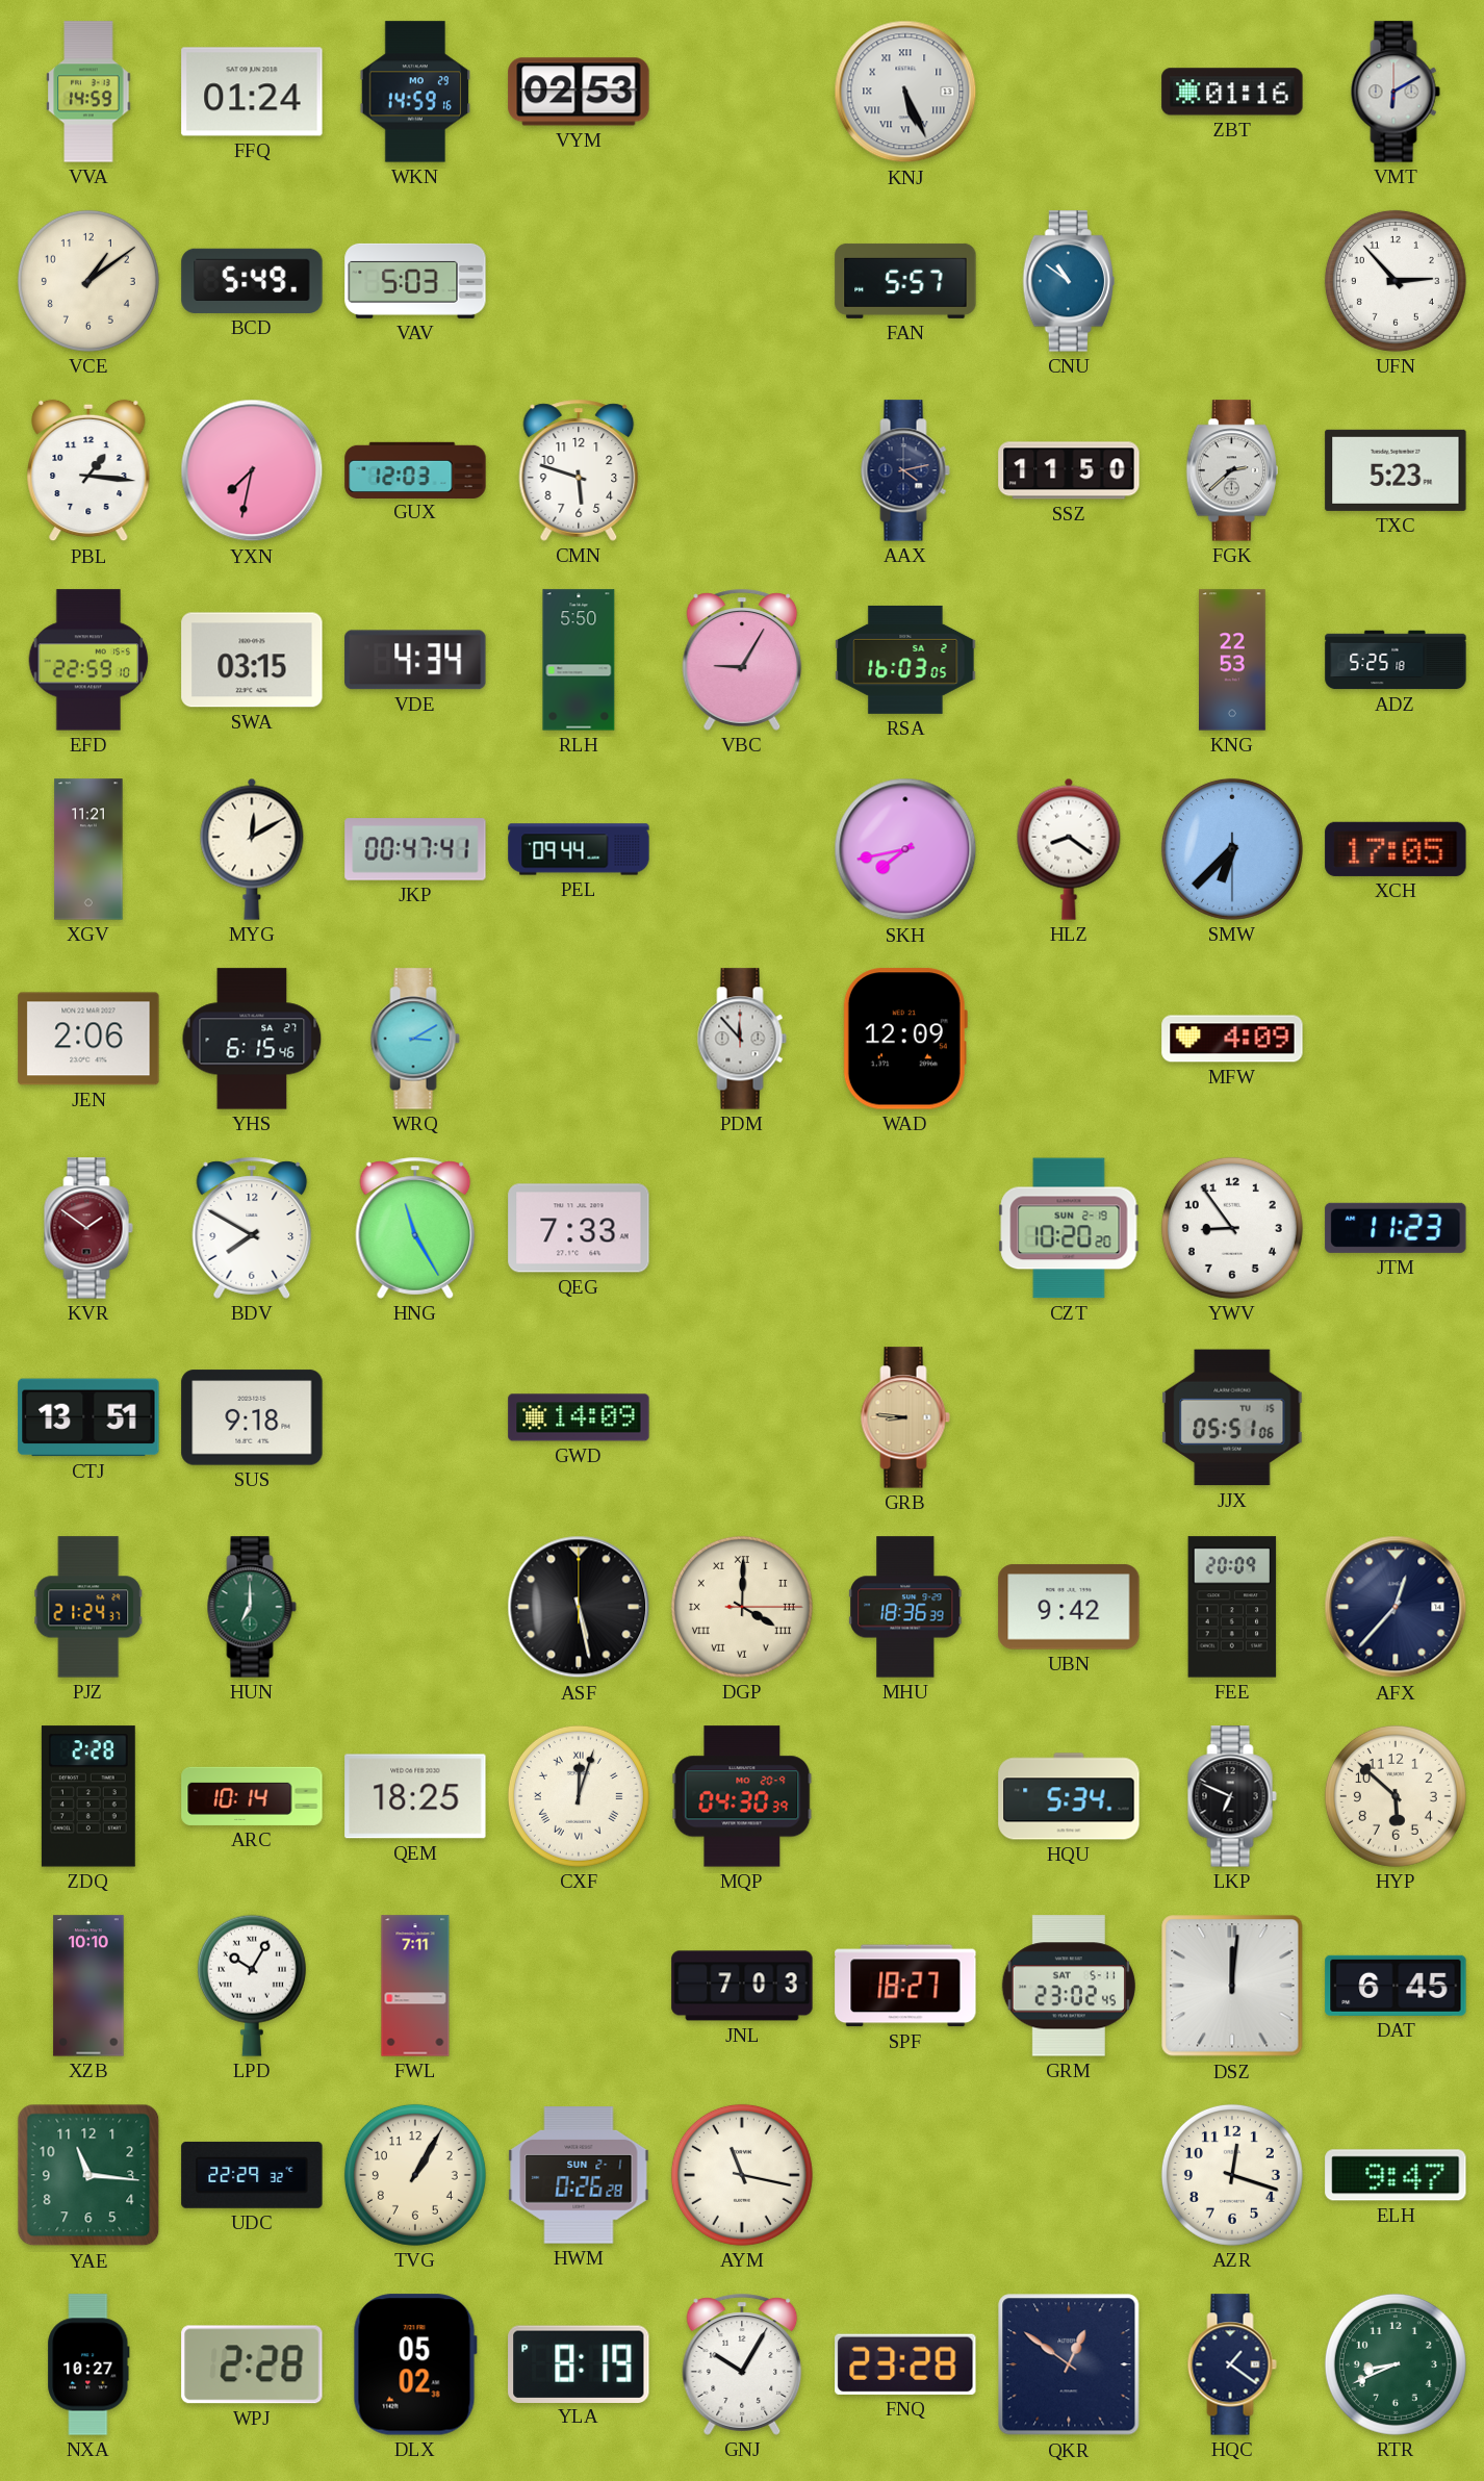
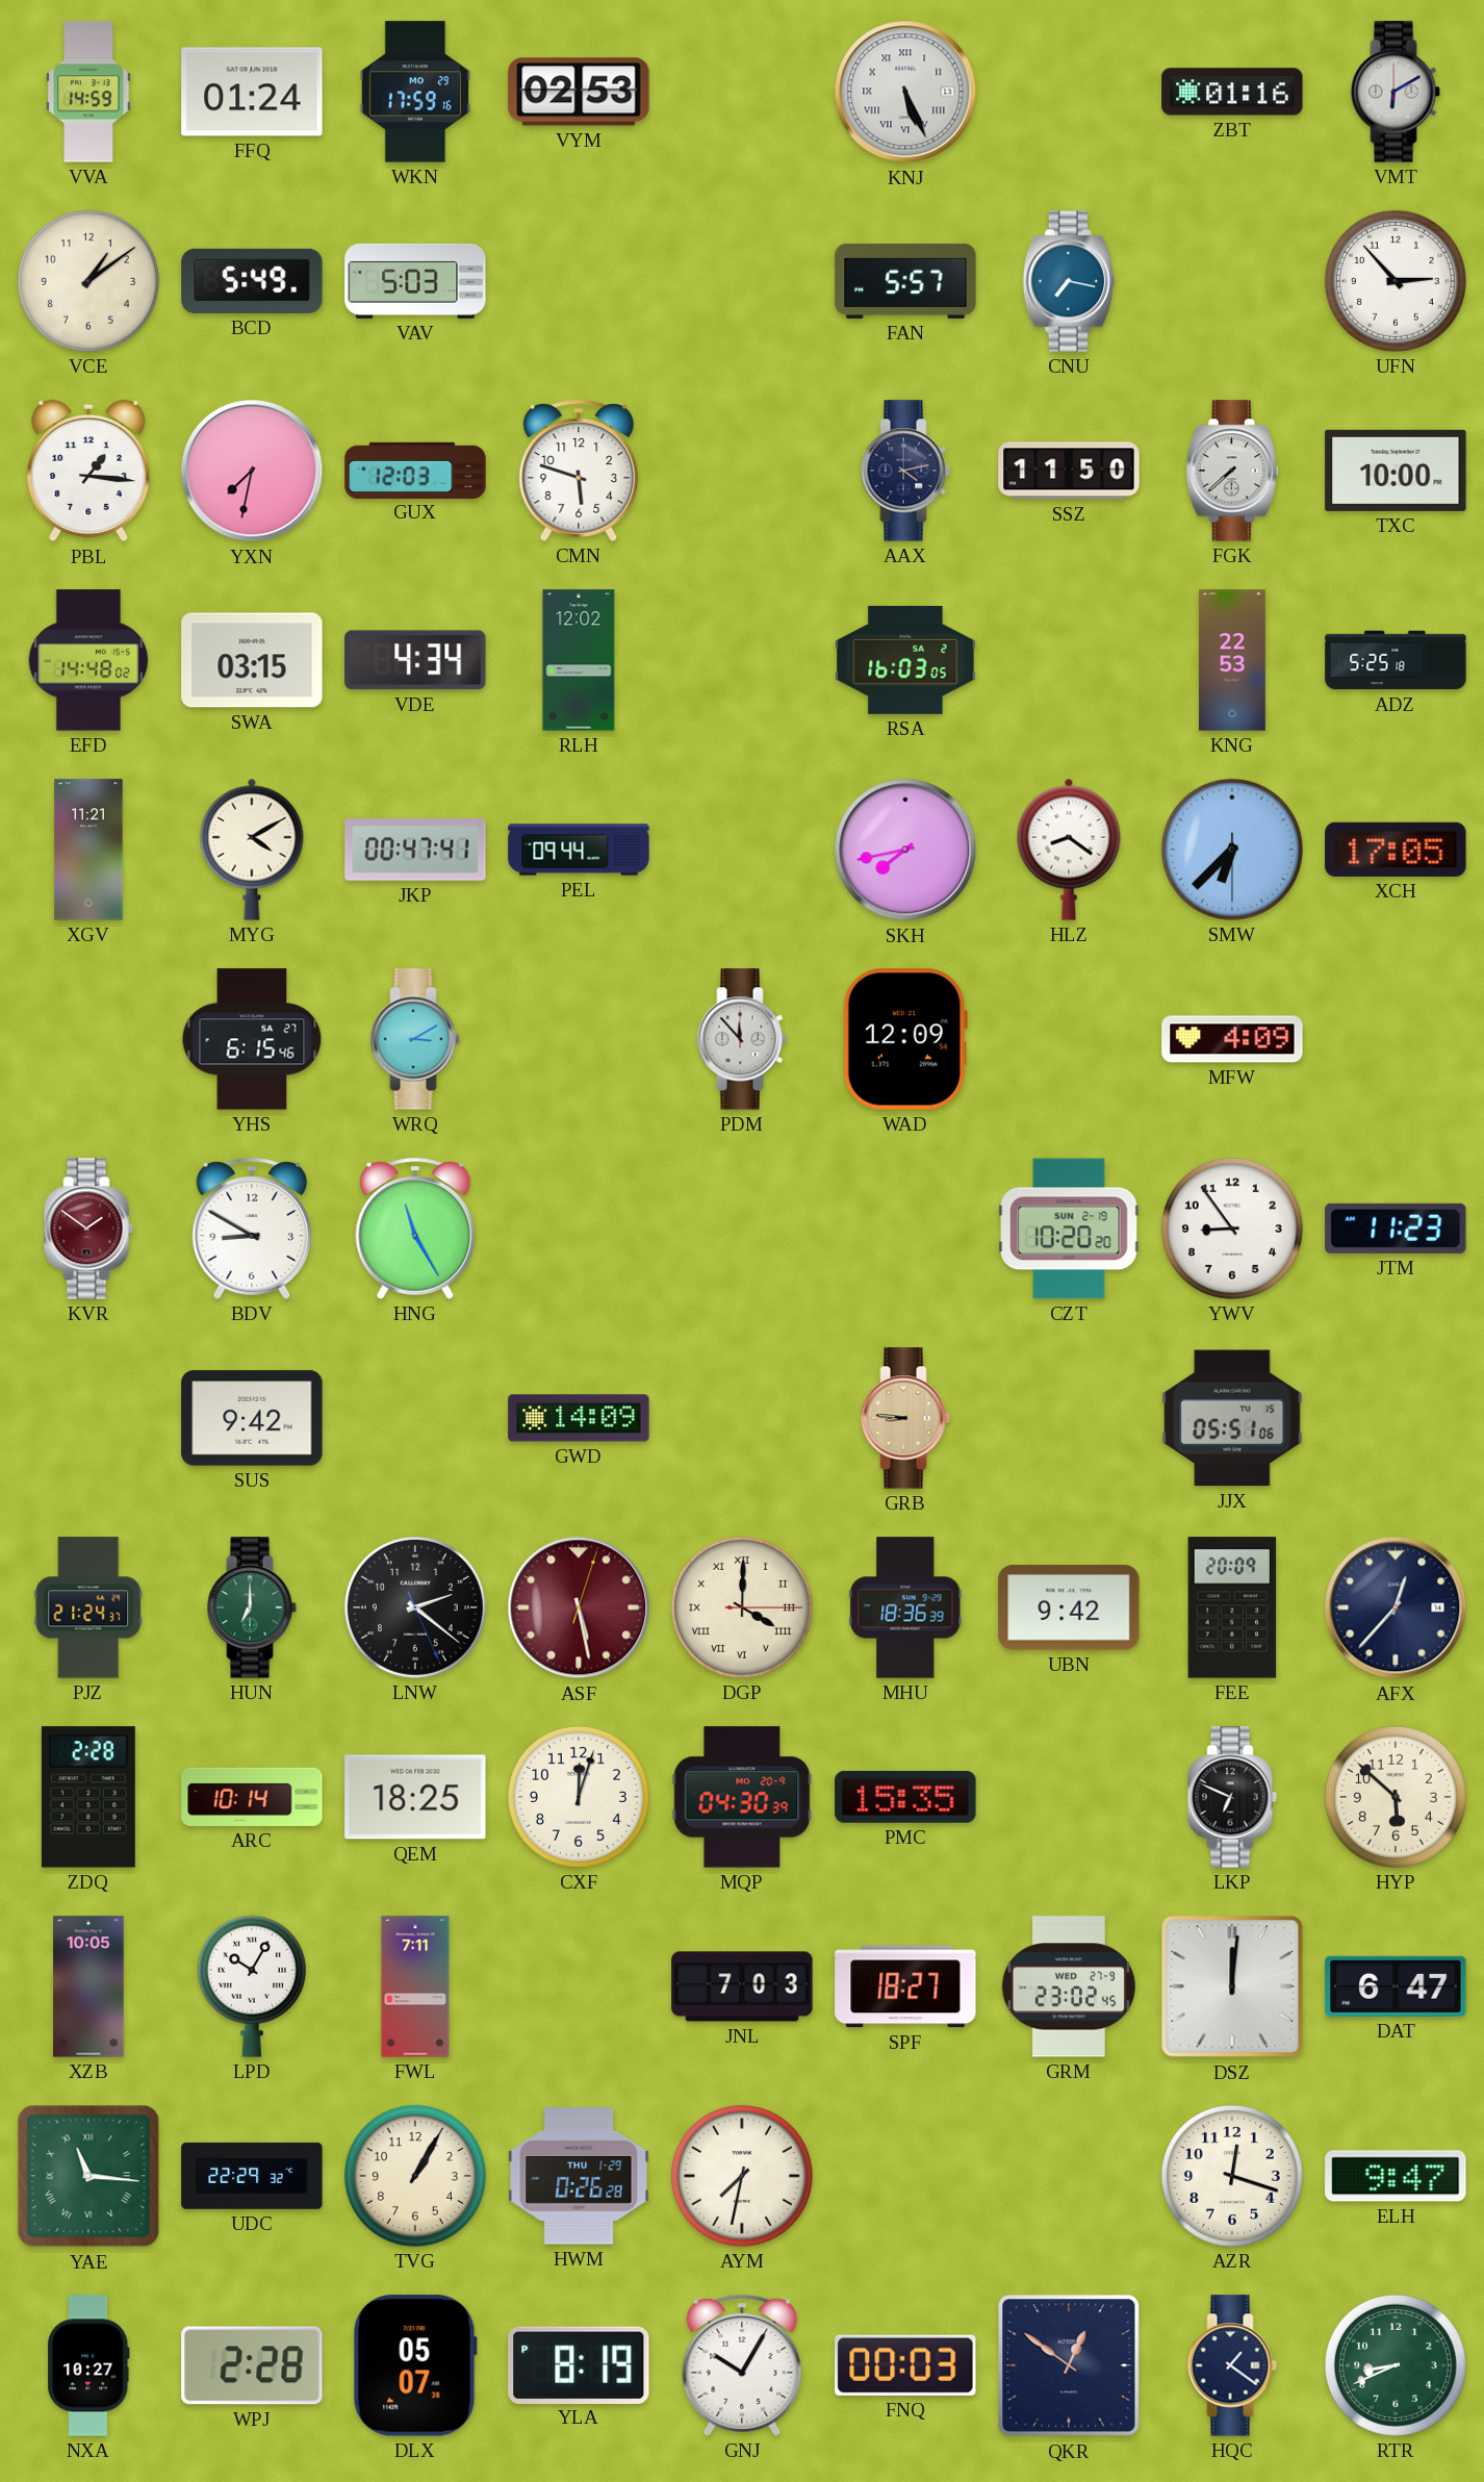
WKN: 14:59 -> 17:59 (414, 92)
CNU: 10:51 -> 7:17 (1068, 281)
FGK: 2:38 -> 7:38 (1231, 471)
TXC: 5:23 -> 10:00 (1396, 471)
EFD: 22:59 -> 14:48 (88, 660)
RLH: 5:50 -> 12:02 (579, 660)
VBC: 9:05 -> none (742, 660)
MYG: 12:10 -> 4:10 (252, 850)
JEN: 2:06 -> none (88, 1039)
BDV: 7:50 -> 8:50 (252, 1229)
QEG: 7:33 -> none (579, 1228)
CTJ: 13:51 -> none (88, 1417)
SUS: 9:18 -> 9:42 (252, 1418)
LNW: none -> 2:21 (415, 1607)
ASF: 5:28:00 -> 5:28:03 (579, 1607)
ASF dial: black -> burgundy (579, 1607)
CXF numerals: Roman -> Arabic (579, 1797)
PMC: none -> 15:35 (905, 1797)
HQU: 5:34 -> none (1069, 1796)
XZB: 10:10 -> 10:05 (88, 1986)
GRM date: SAT 5-11 -> WED 27-9 (1069, 1986)
DAT: 6:45 -> 6:47 (1396, 1986)
YAE numerals: Arabic -> Roman (88, 2176)
HWM date: SUN 2-1 -> THU 1-29 (579, 2176)
AYM: 11:17 -> 7:32 (742, 2176)
DLX: 05:02 -> 05:07 (415, 2365)
FNQ: 23:28 -> 00:03 (905, 2365)
